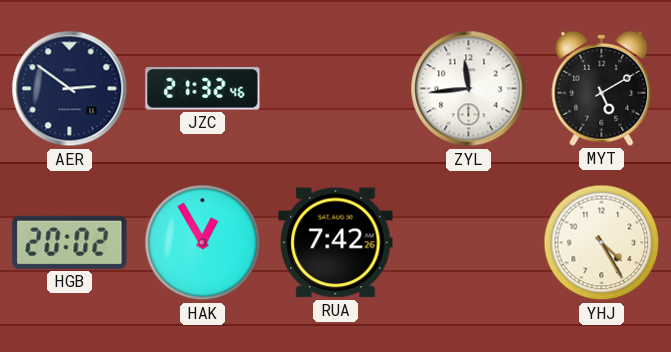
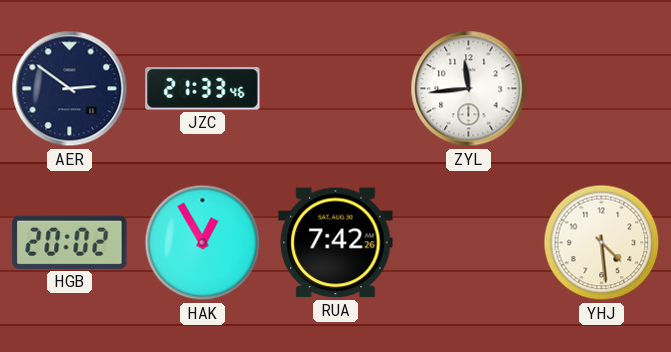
JZC: 21:32 -> 21:33 (203, 89)
MYT: 5:10 -> none (602, 88)
YHJ: 4:25 -> 4:29 (602, 243)
